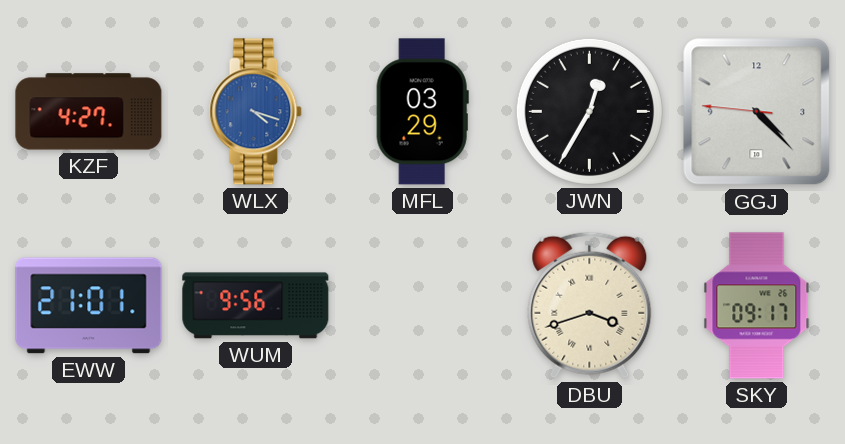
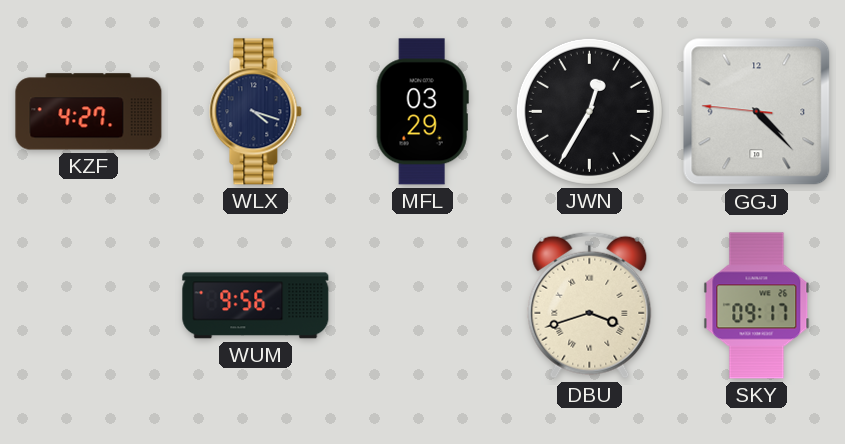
WLX dial: blue -> navy (256, 112)
EWW: 21:01 -> none (89, 306)
